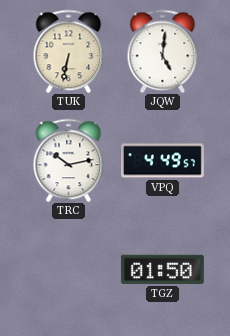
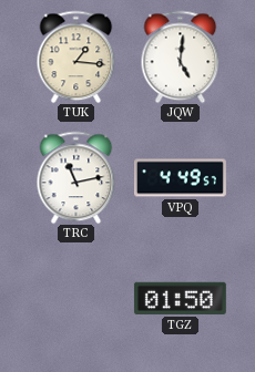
TUK: 6:32 -> 1:16 (76, 56)
TRC: 10:13 -> 11:13 (76, 177)
